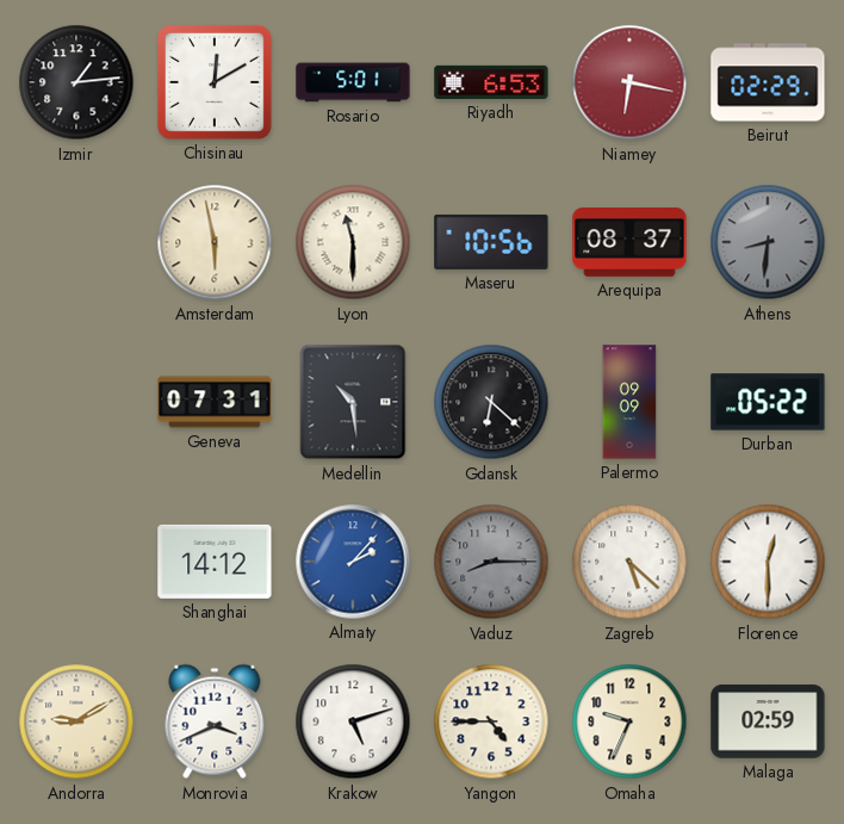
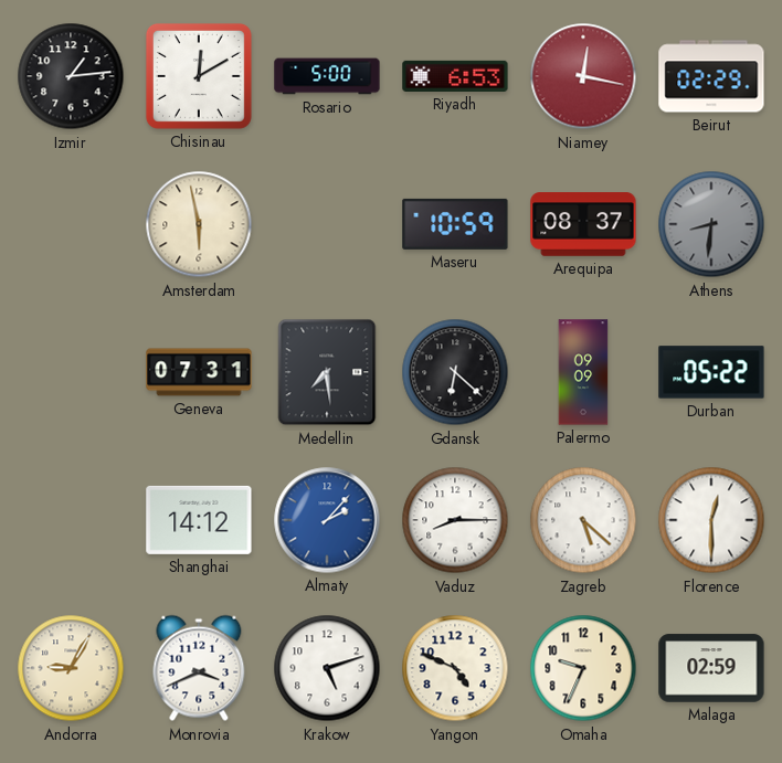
Rosario: 5:01 -> 5:00 (327, 76)
Niamey: 6:17 -> 12:17 (583, 76)
Lyon: 11:30 -> none (353, 242)
Maseru: 10:56 -> 10:59 (455, 224)
Medellin: 10:29 -> 7:29 (327, 372)
Vaduz dial: grey -> white (455, 520)
Andorra: 9:10 -> 9:05 (71, 668)
Yangon: 4:45 -> 4:49 (455, 668)
